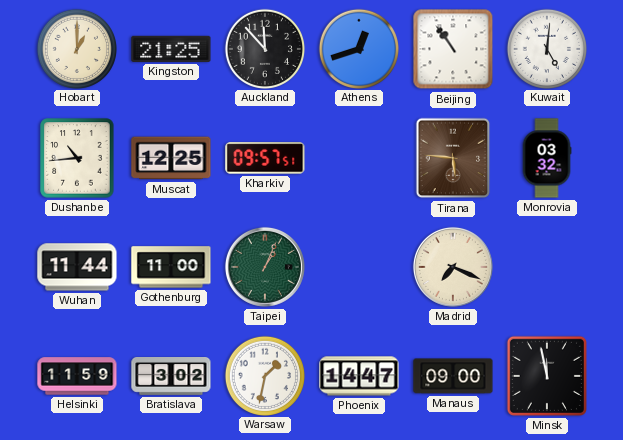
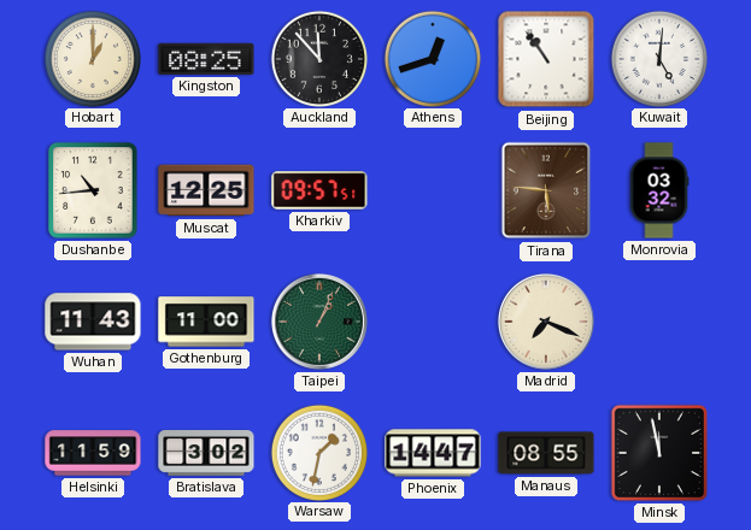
Kingston: 21:25 -> 08:25 (206, 59)
Wuhan: 11:44 -> 11:43 (93, 322)
Manaus: 09:00 -> 08:55 (546, 453)
